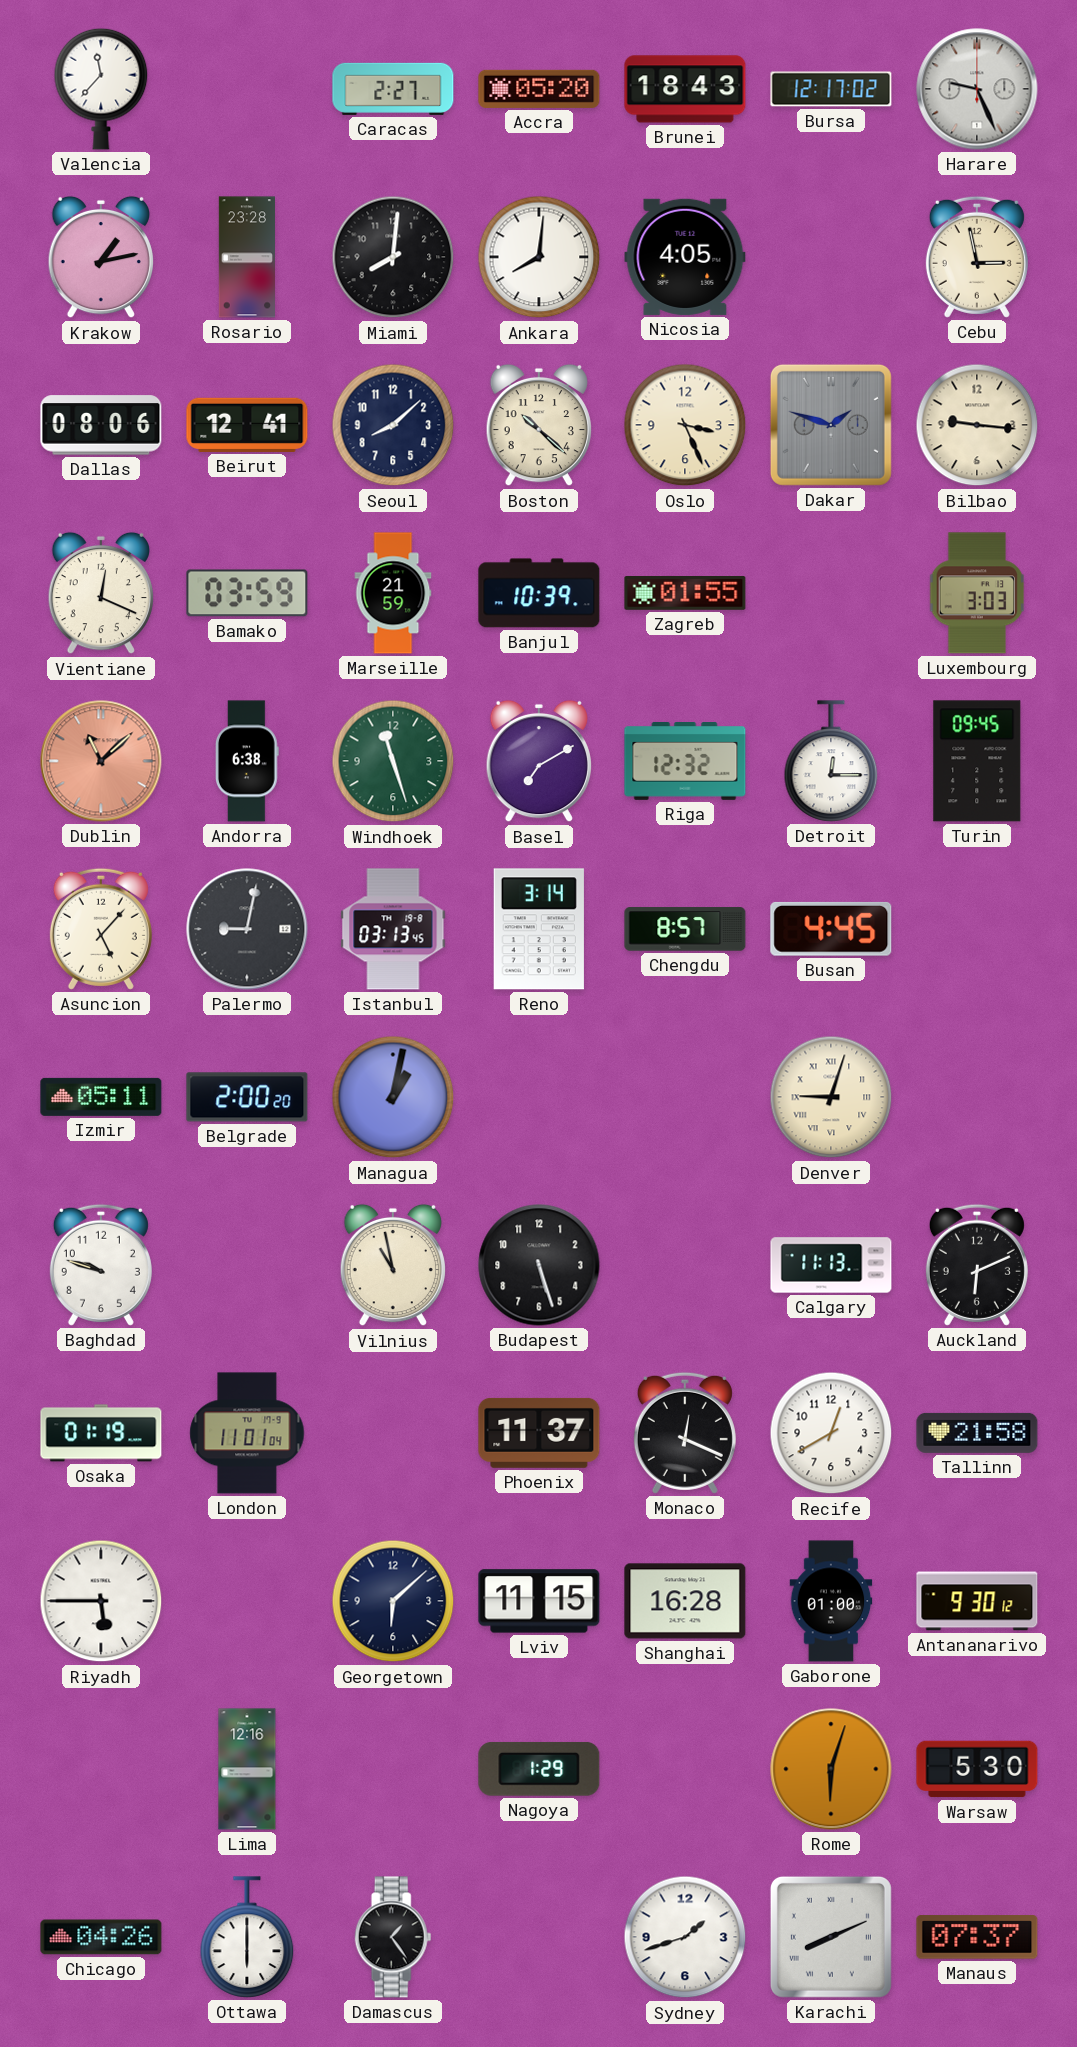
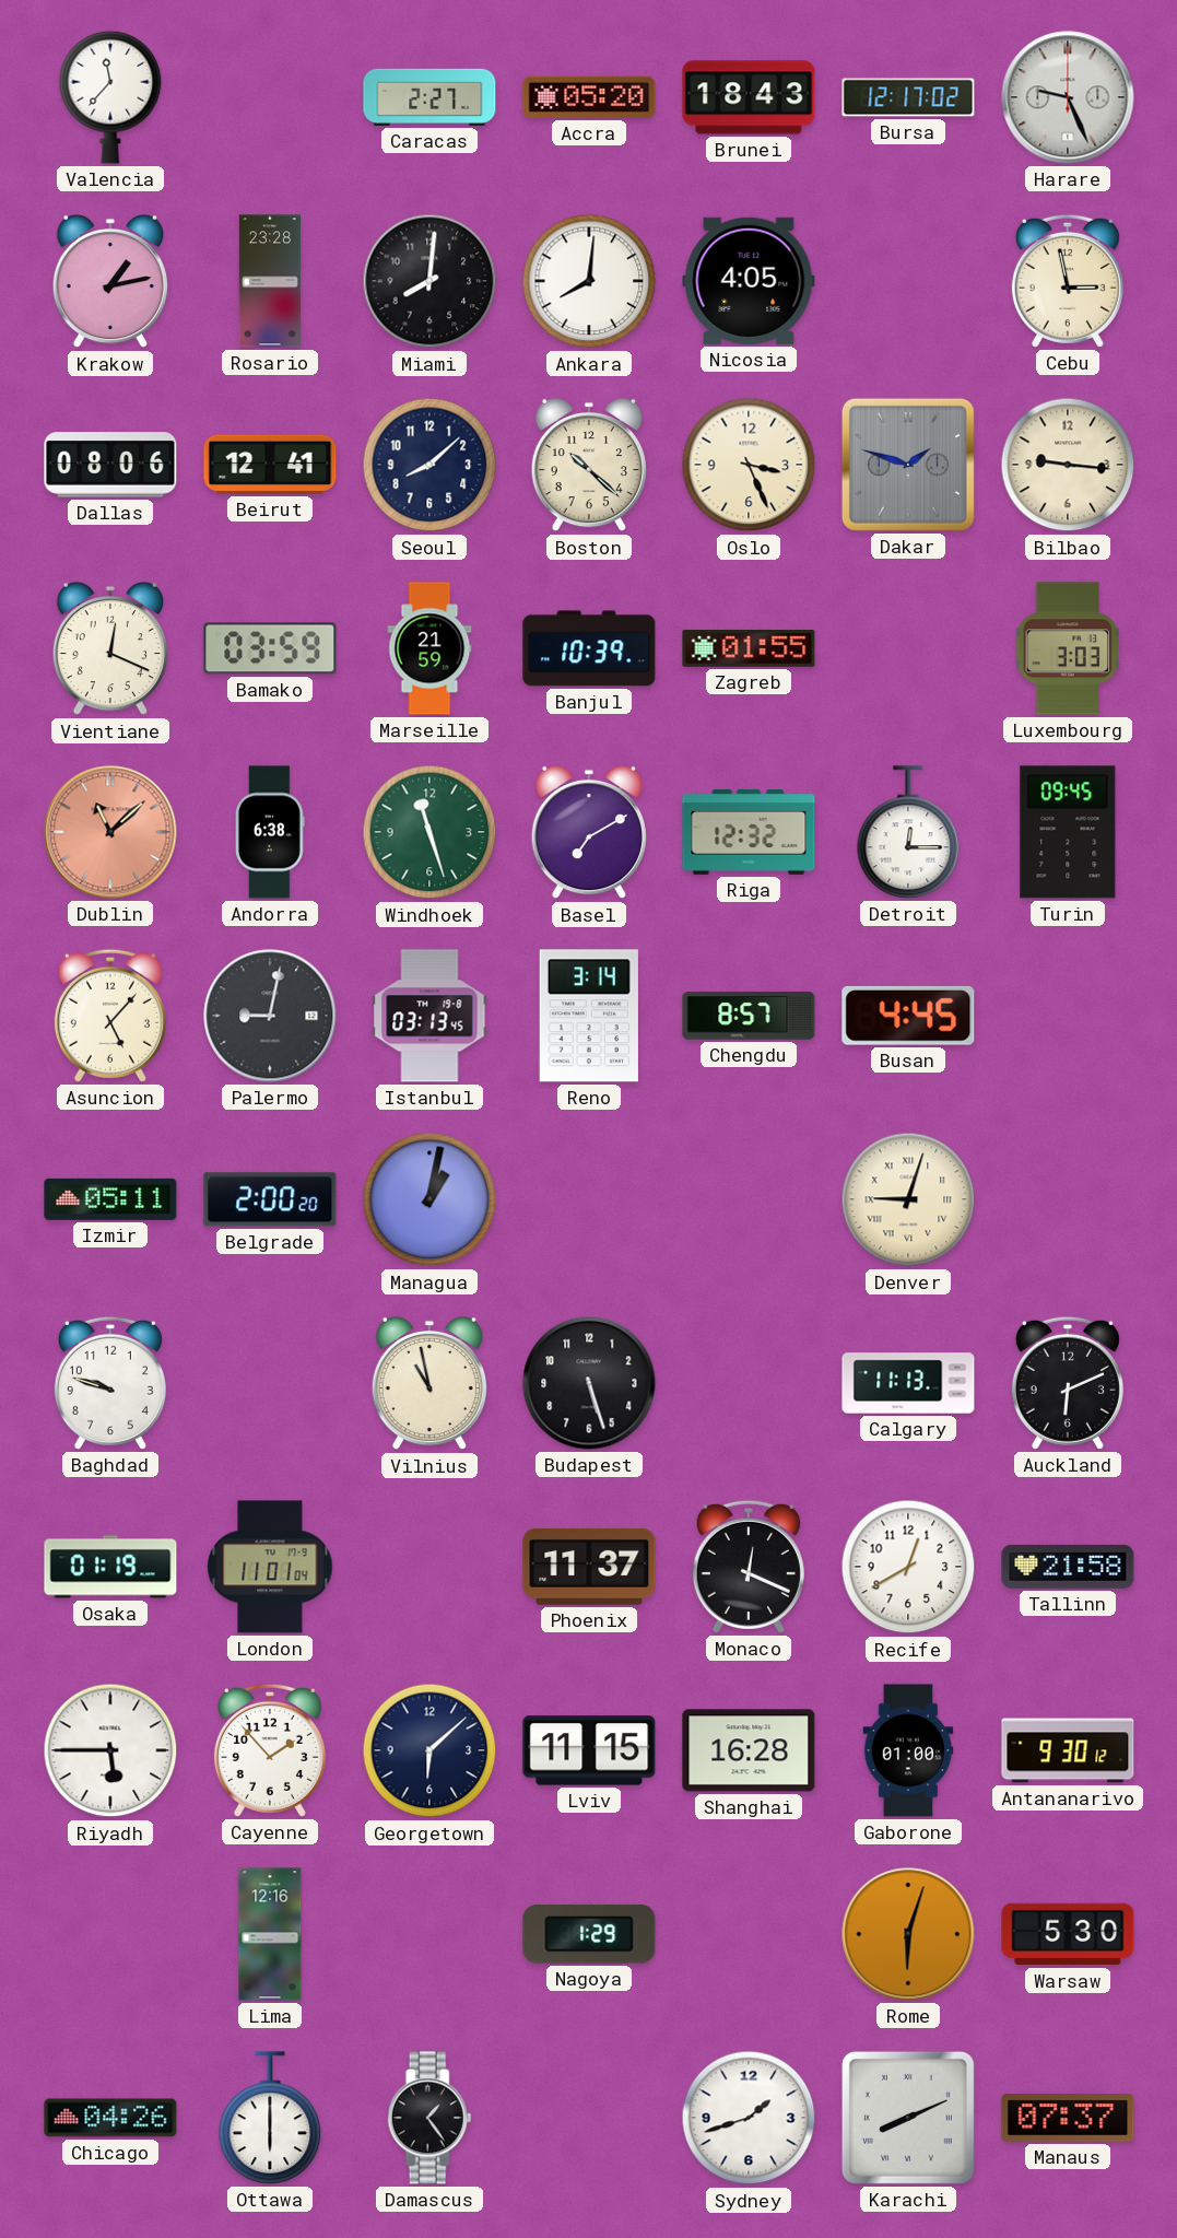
Cayenne: none -> 1:53 (270, 1750)
